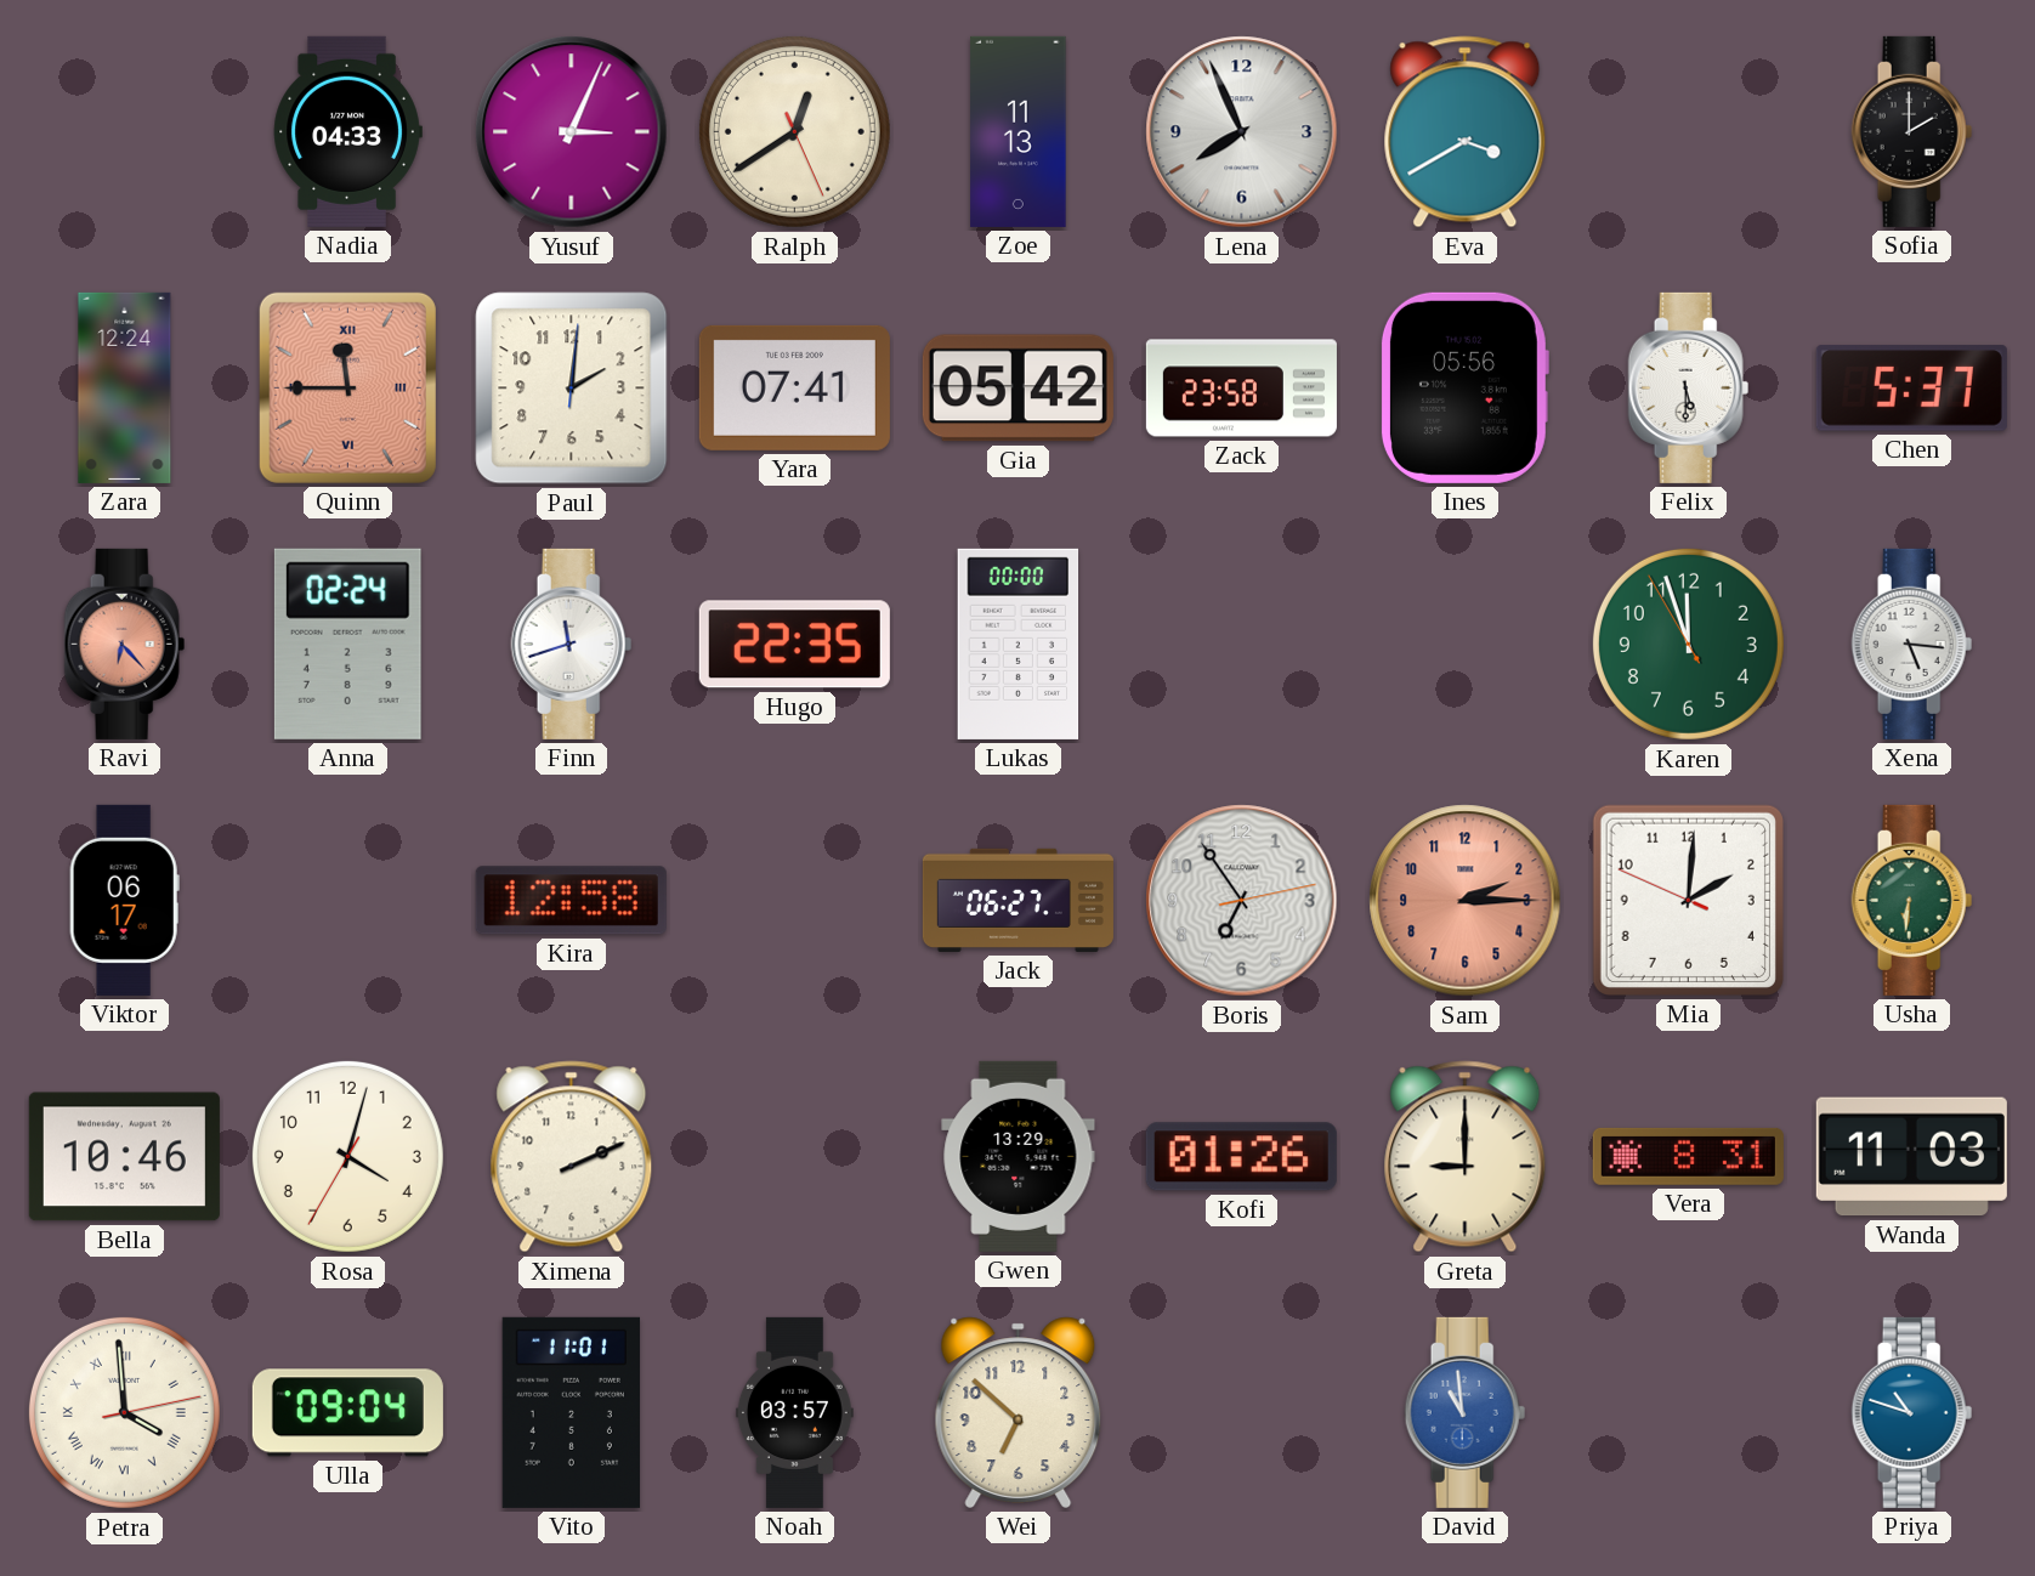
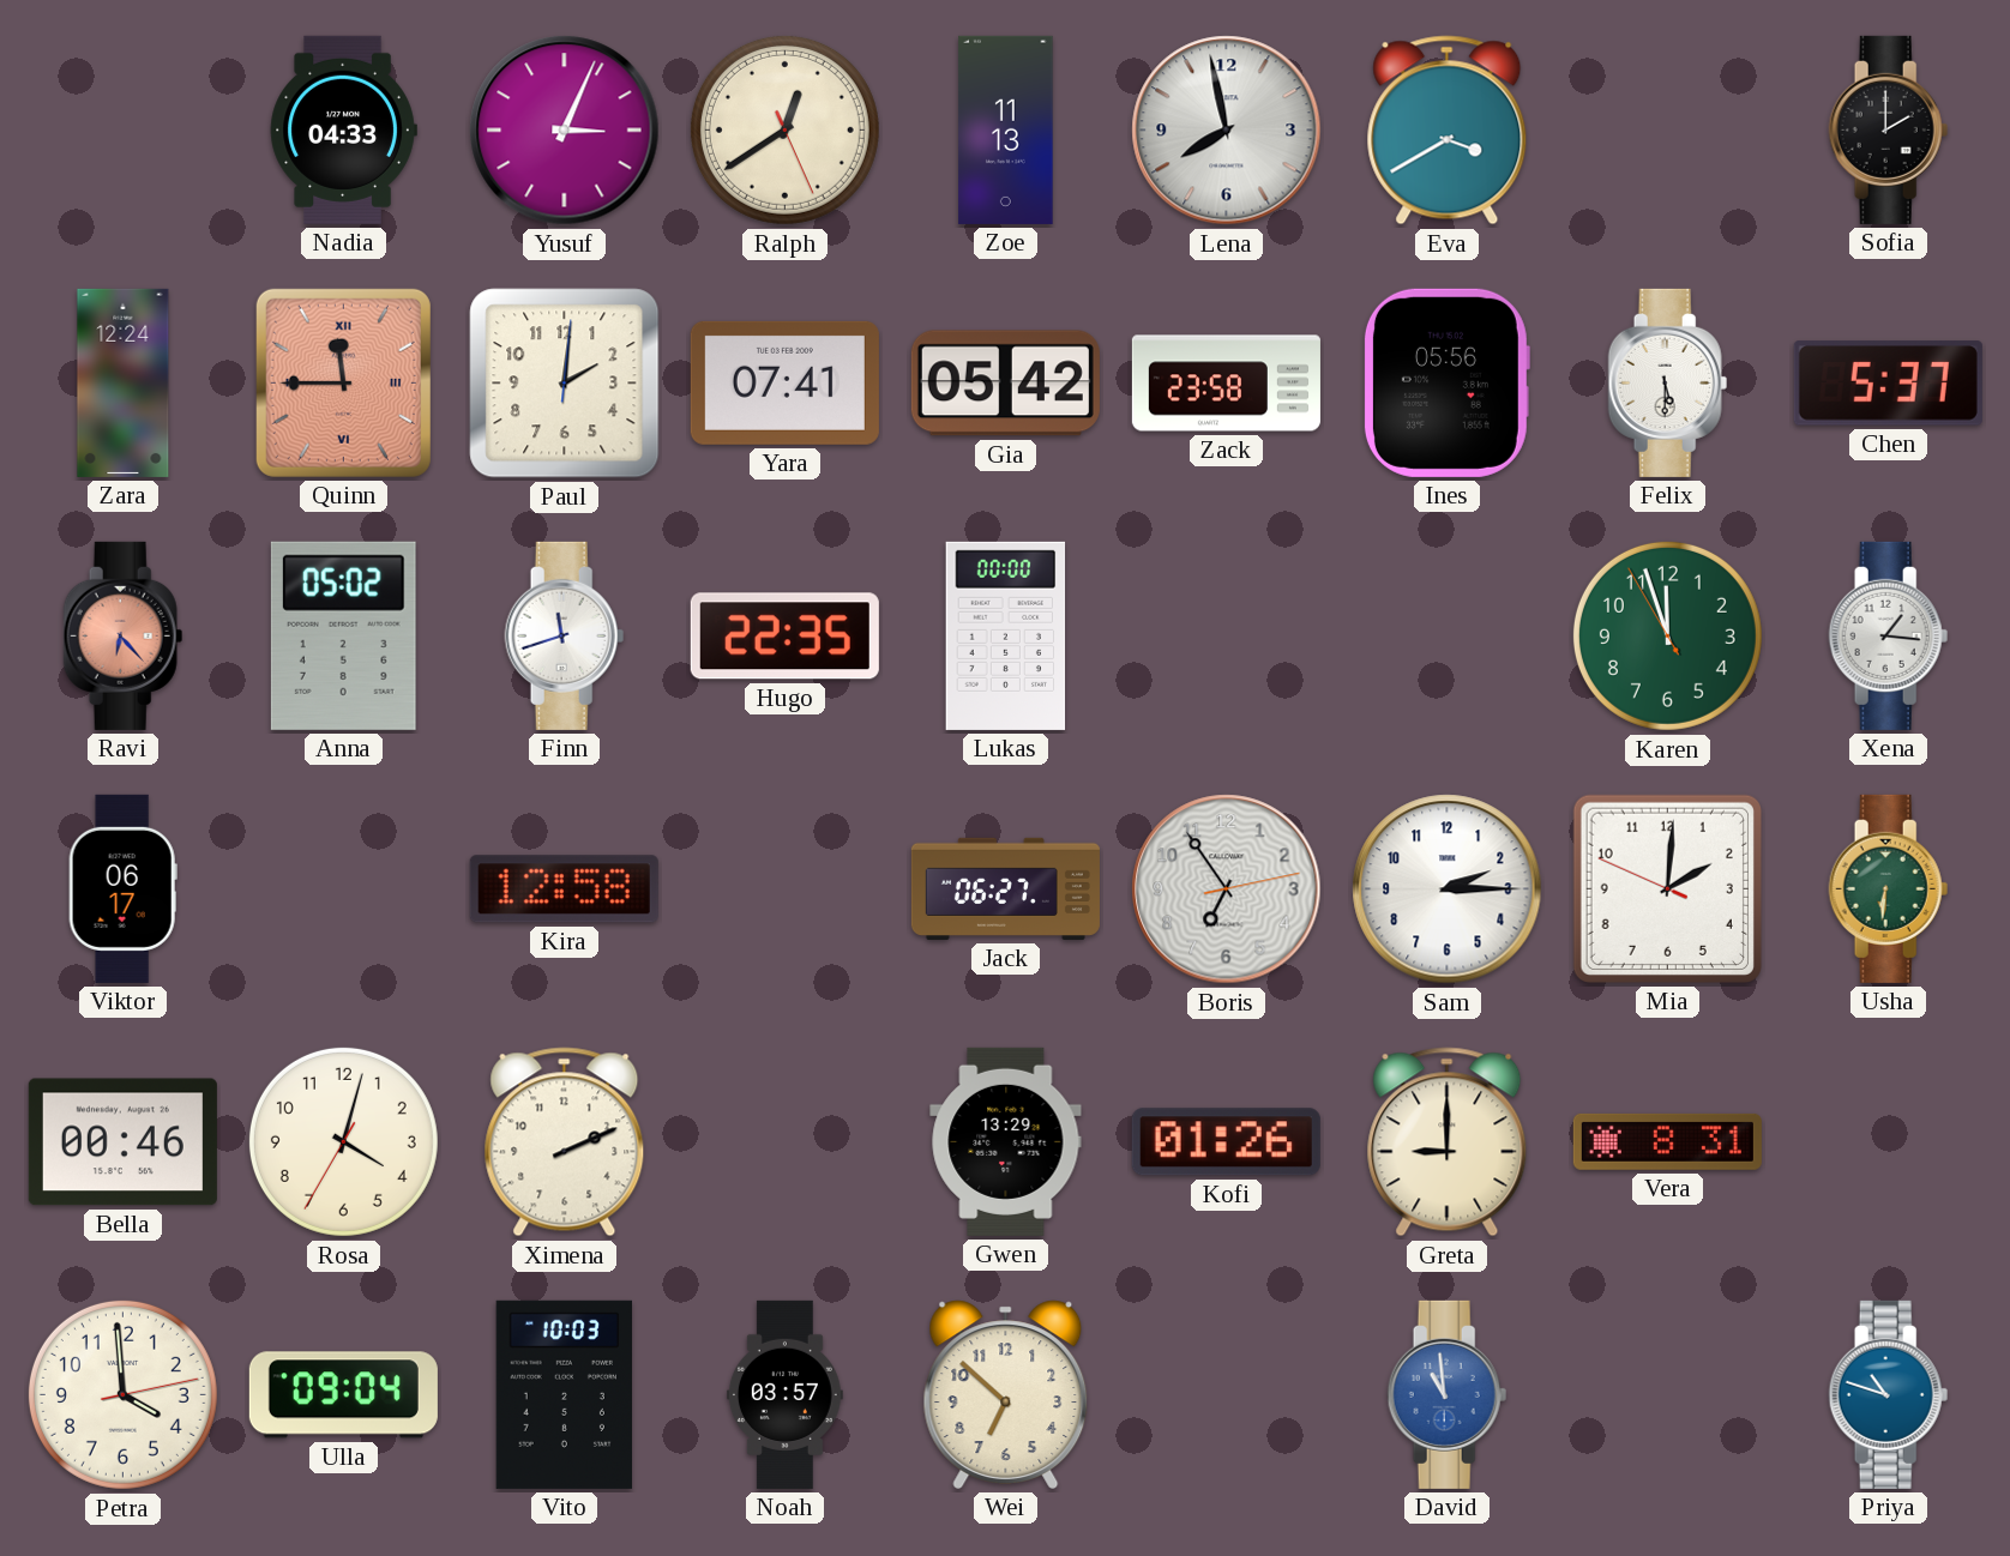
Lena: 7:56 -> 7:58 (1227, 131)
Anna: 02:24 -> 05:02 (343, 635)
Xena: 5:16 -> 1:16 (1889, 635)
Sam dial: salmon -> white (1448, 889)
Bella: 10:46 -> 00:46 (122, 1142)
Wanda: 11:03 -> none (1911, 1157)
Petra numerals: Roman -> Arabic (122, 1394)
Vito: 11:01 -> 10:03 (564, 1394)
